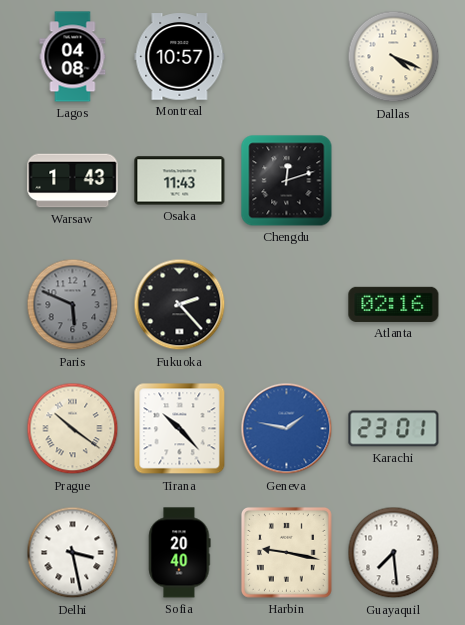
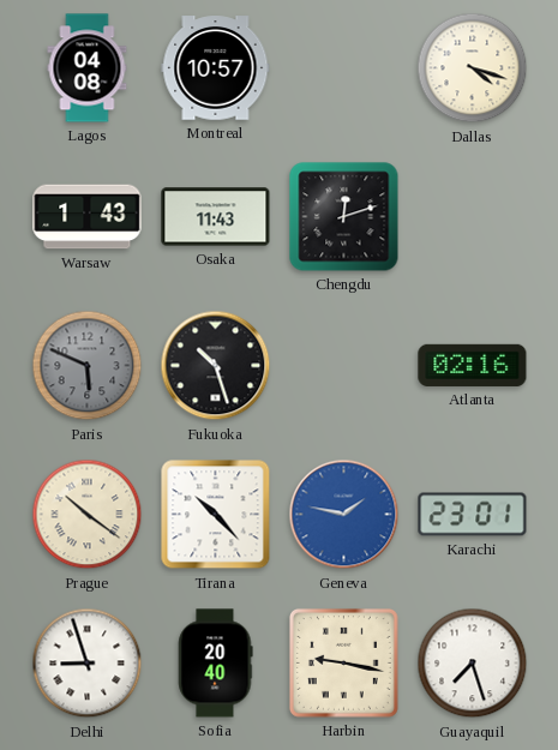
Dallas: 4:19 -> 4:18 (473, 68)
Fukuoka: 2:23 -> 10:27 (216, 366)
Delhi: 3:28 -> 8:57 (88, 664)
Guayaquil: 7:29 -> 7:27 (473, 664)
